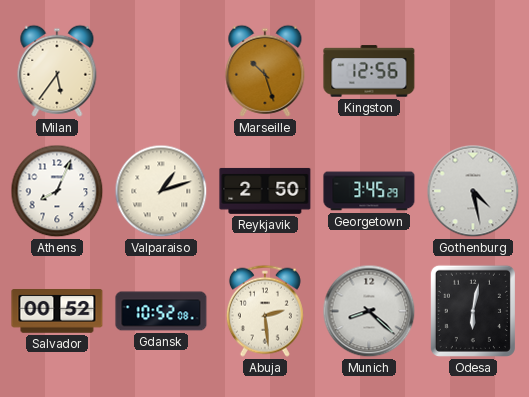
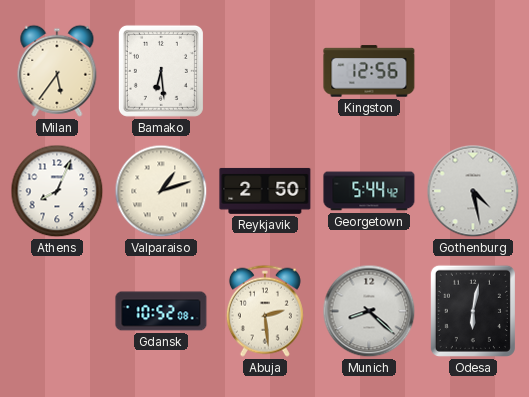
Bamako: none -> 6:29 (161, 71)
Marseille: 10:27 -> none (265, 71)
Georgetown: 3:45 -> 5:44 (369, 191)
Salvador: 00:52 -> none (57, 312)
